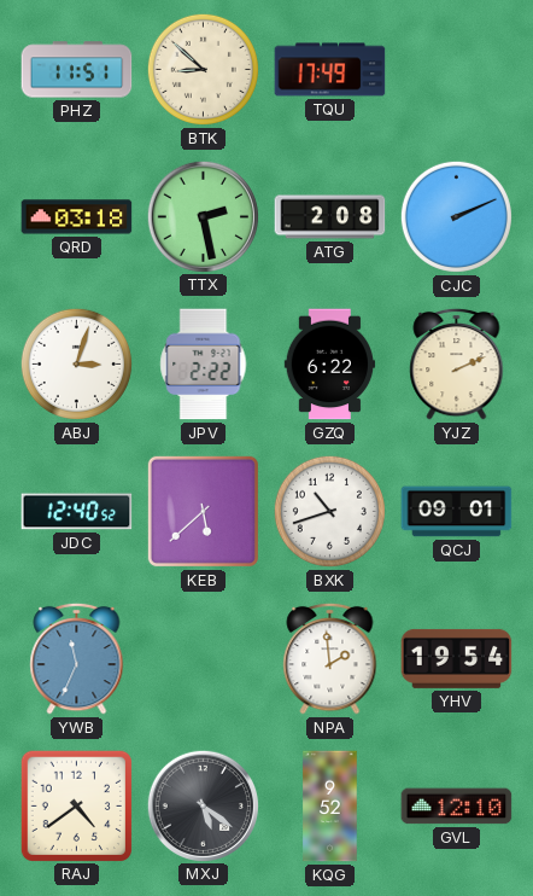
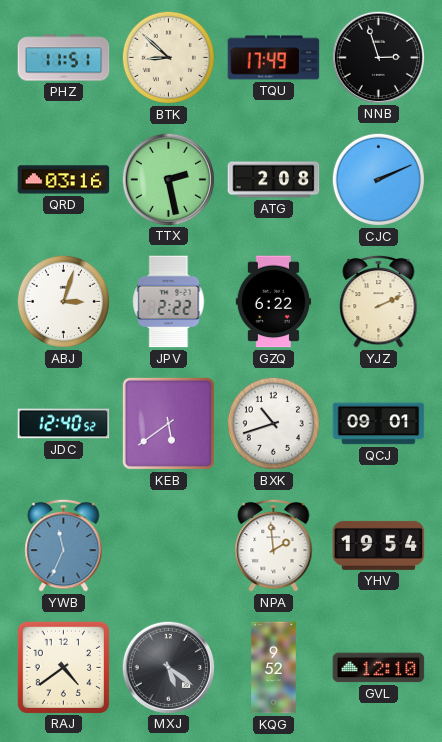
NNB: none -> 2:57 (378, 57)
QRD: 03:18 -> 03:16 (64, 180)
KEB: 5:38 -> 5:39 (168, 423)
